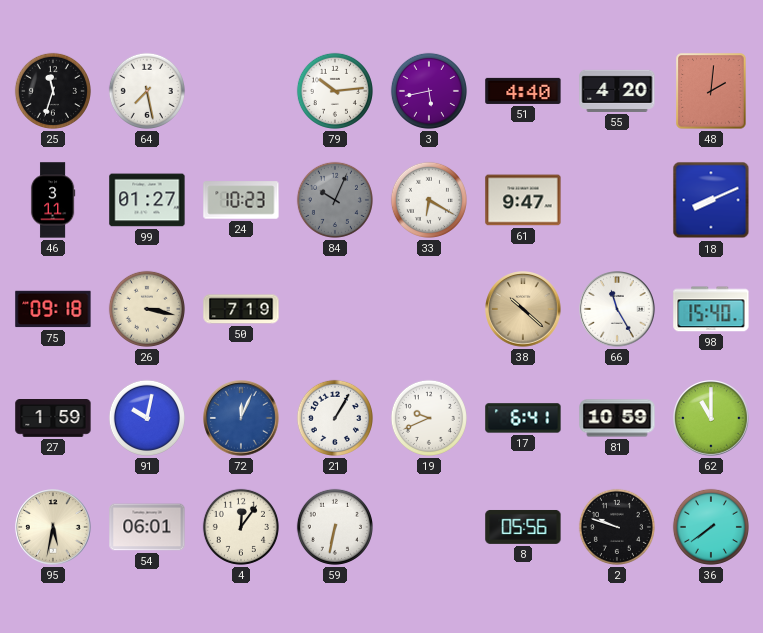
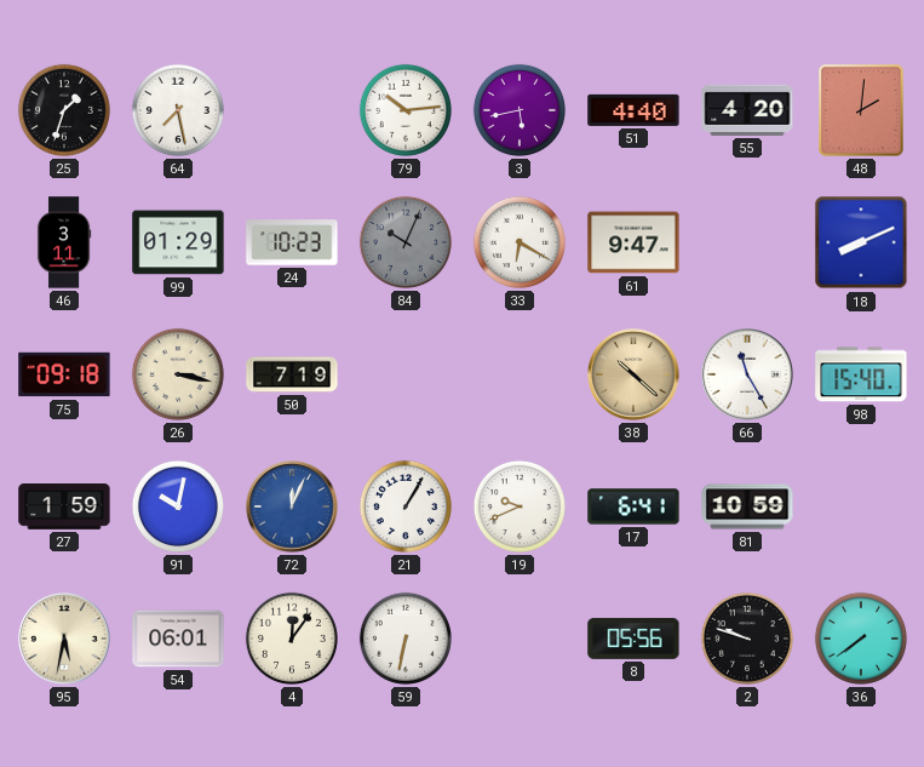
25: 11:33 -> 1:33 (64, 110)
99: 01:27 -> 01:29 (178, 242)
62: 11:00 -> none (711, 418)
